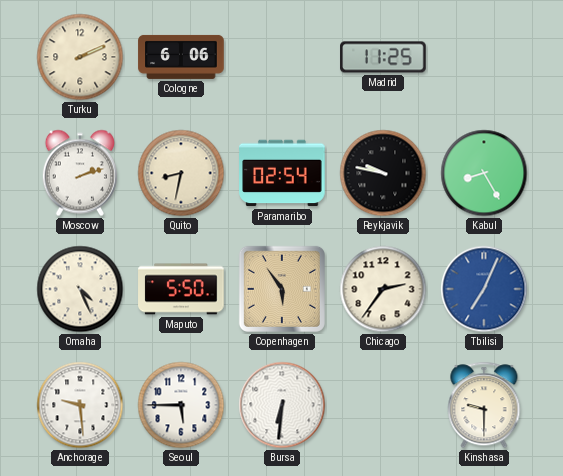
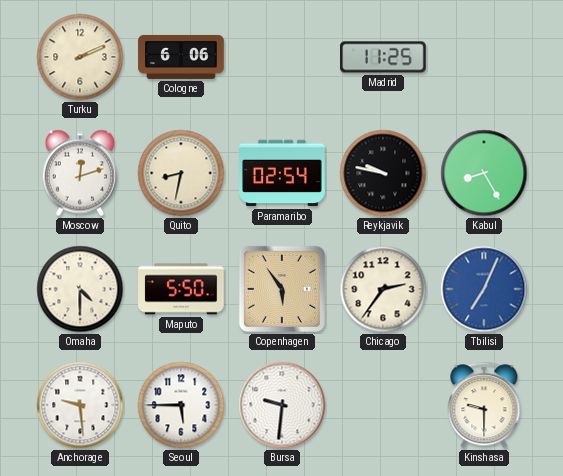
Moscow: 2:12 -> 12:12 (80, 173)
Omaha: 4:26 -> 4:30 (80, 289)
Bursa: 6:31 -> 9:31 (282, 405)
